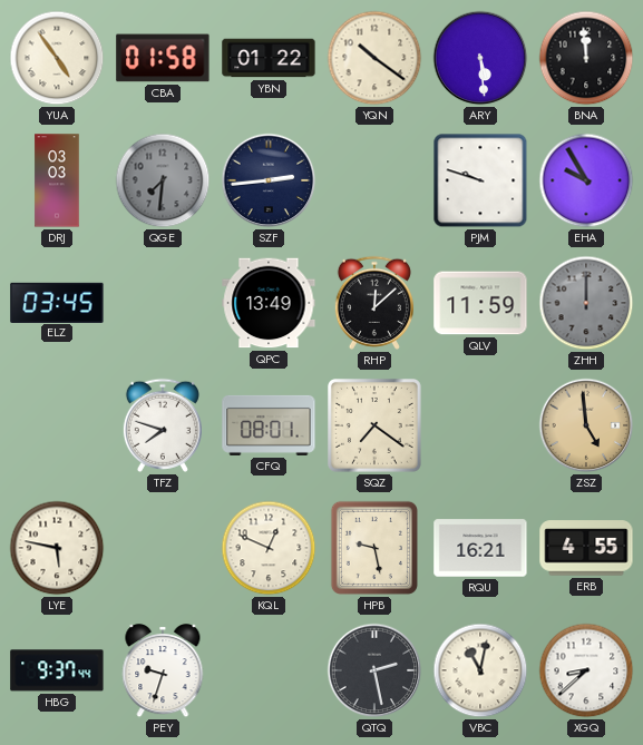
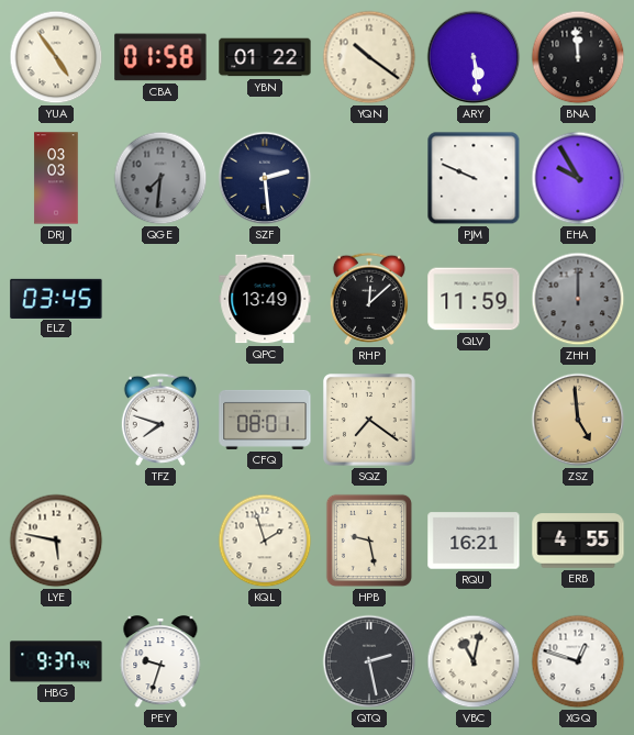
SZF: 2:44 -> 2:29 (265, 178)
PJM: 9:48 -> 9:49 (474, 178)
KQL: 12:49 -> 1:57 (265, 541)
XGQ: 8:38 -> 12:48 (578, 661)
